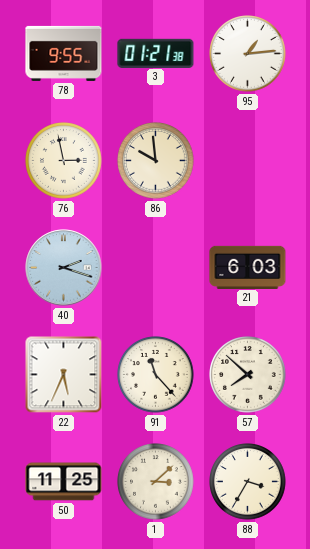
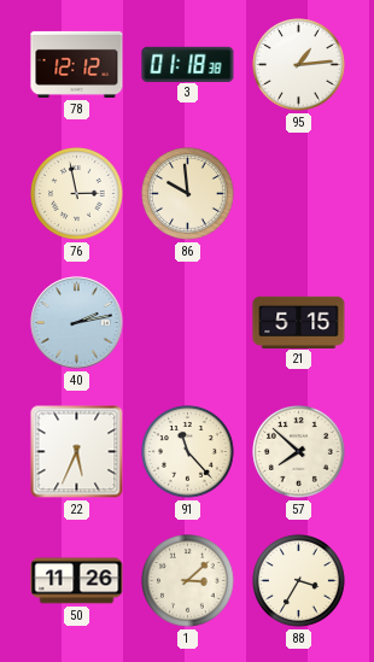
78: 9:55 -> 12:12 (77, 64)
3: 01:21 -> 01:18 (188, 64)
40: 2:18 -> 2:13 (77, 323)
21: 6:03 -> 5:15 (299, 322)
50: 11:25 -> 11:26 (77, 581)
